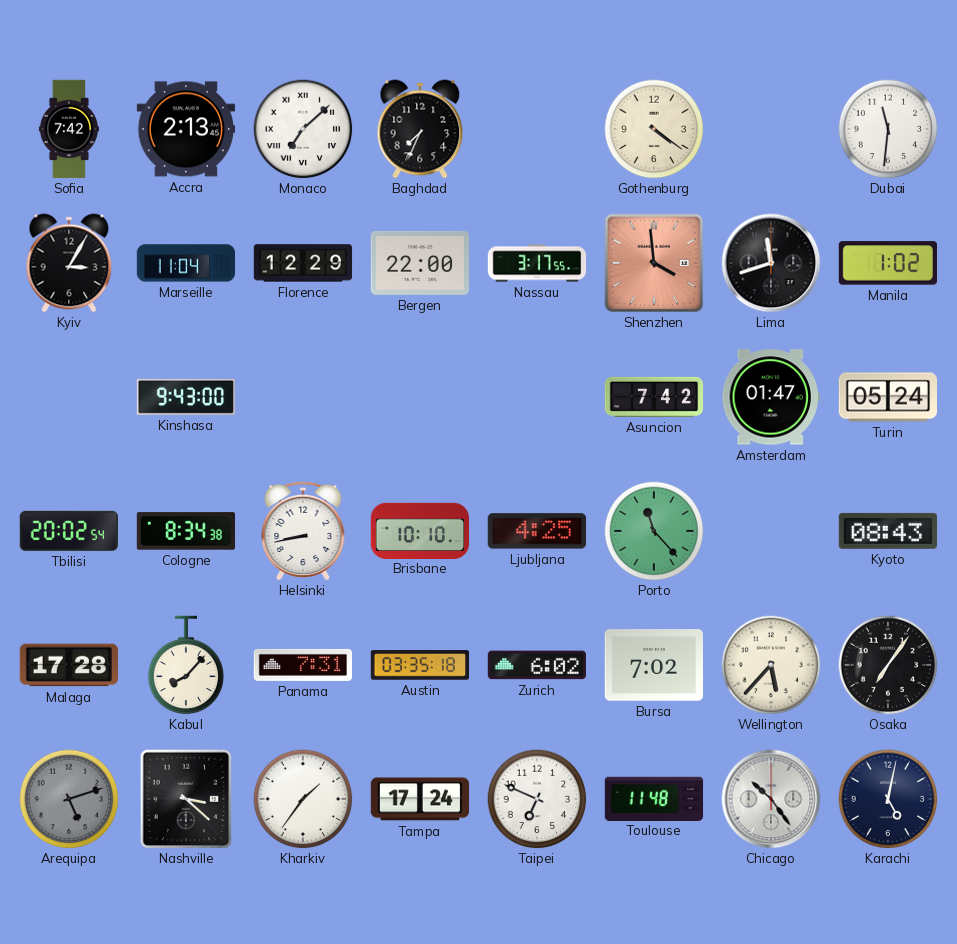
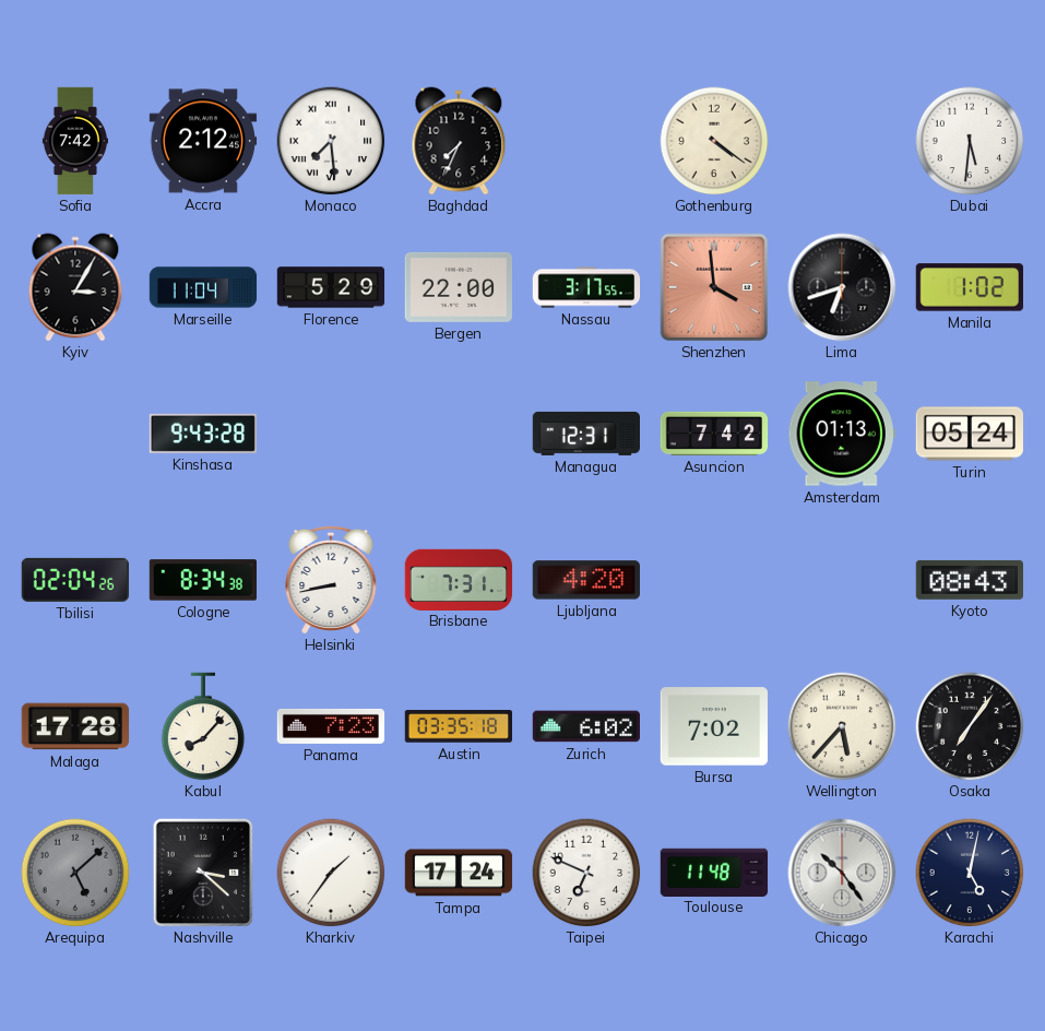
Accra: 2:13 -> 2:12 (203, 141)
Monaco: 7:08 -> 7:29 (331, 141)
Dubai: 11:31 -> 5:31 (970, 141)
Florence: 12:29 -> 5:29 (331, 287)
Lima: 11:42 -> 6:42 (842, 287)
Kinshasa: 9:43:00 -> 9:43:28 (203, 434)
Managua: none -> 12:31 (585, 434)
Amsterdam: 01:47 -> 01:13 (841, 434)
Tbilisi: 20:02 -> 02:04 (75, 580)
Brisbane: 10:10 -> 7:31 (459, 579)
Ljubljana: 4:25 -> 4:20 (585, 580)
Porto: 11:23 -> none (654, 531)
Panama: 7:31 -> 7:23 (331, 726)
Arequipa: 5:12 -> 5:08 (75, 873)
